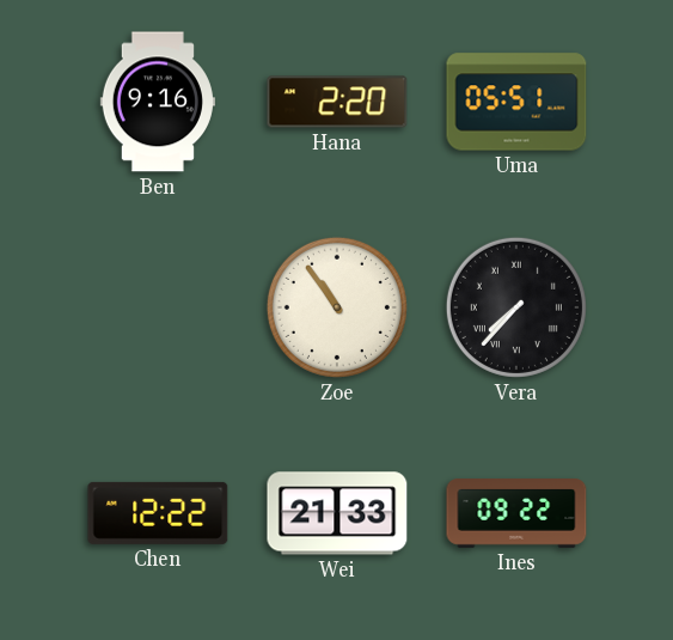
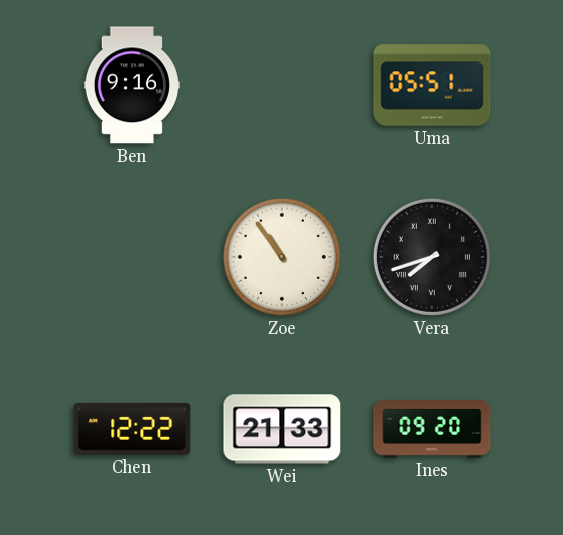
Hana: 2:20 -> none (337, 102)
Vera: 7:37 -> 7:42 (432, 257)
Ines: 09:22 -> 09:20 (432, 429)
